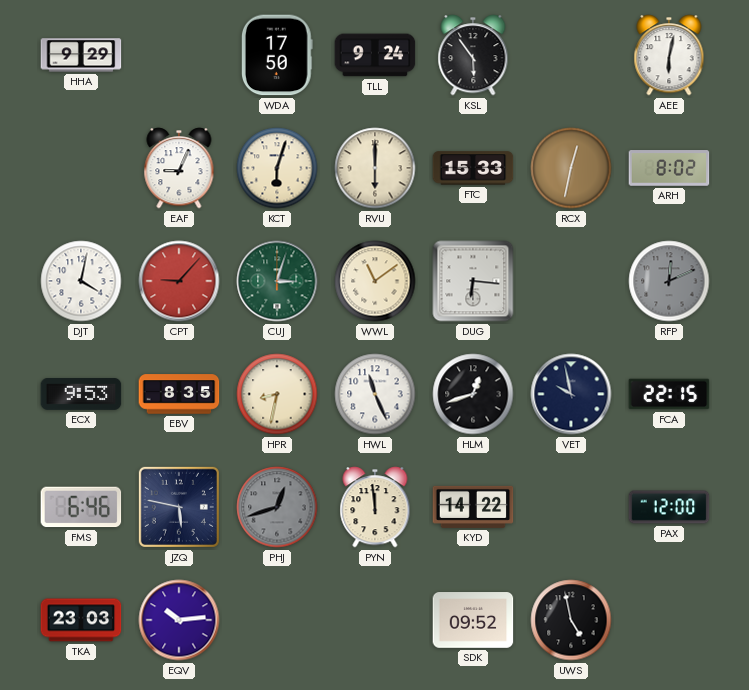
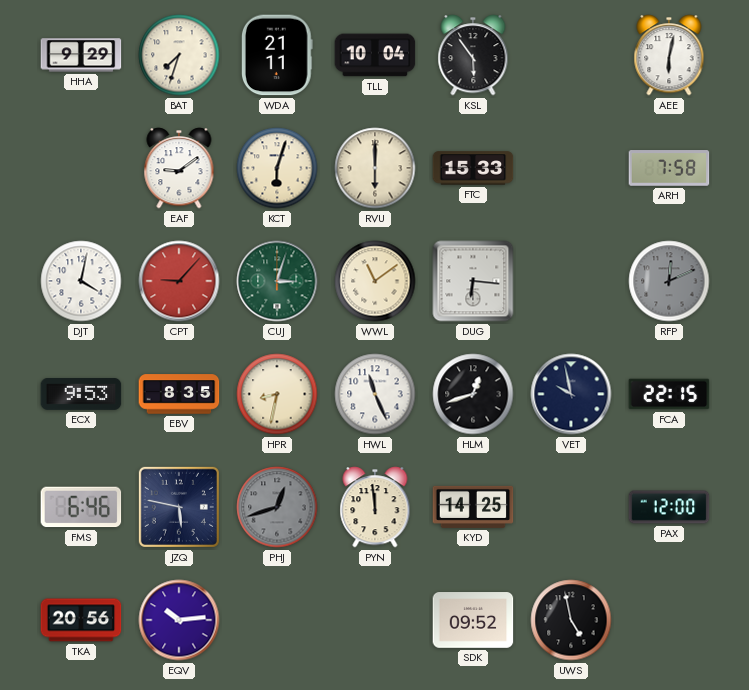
BAT: none -> 7:33 (179, 55)
WDA: 17:50 -> 21:11 (277, 55)
TLL: 9:24 -> 10:04 (375, 55)
EAF: 9:04 -> 9:09 (179, 168)
RCX: 12:32 -> none (571, 168)
ARH: 8:02 -> 7:58 (669, 168)
KYD: 14:22 -> 14:25 (473, 507)
TKA: 23:03 -> 20:56 (81, 620)
